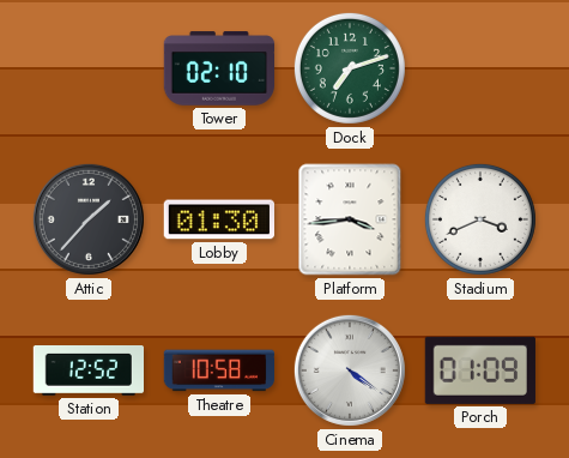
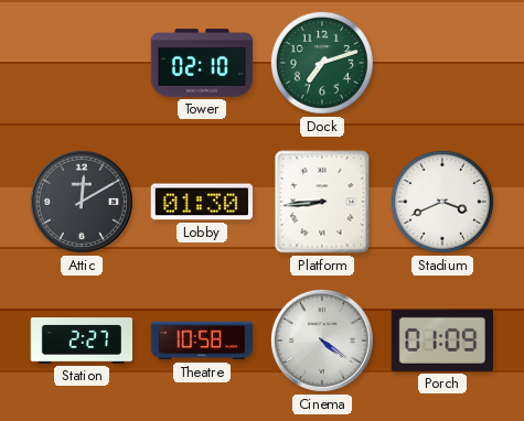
Attic: 1:37 -> 12:10 (82, 202)
Platform: 3:44 -> 8:44 (322, 202)
Station: 12:52 -> 2:27 (81, 342)
